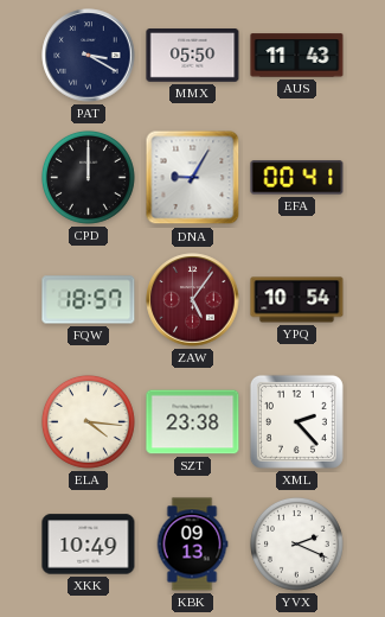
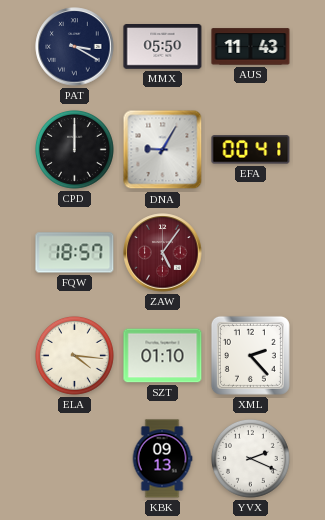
YPQ: 10:54 -> none (297, 300)
SZT: 23:38 -> 01:10 (163, 356)
XKK: 10:49 -> none (89, 545)
